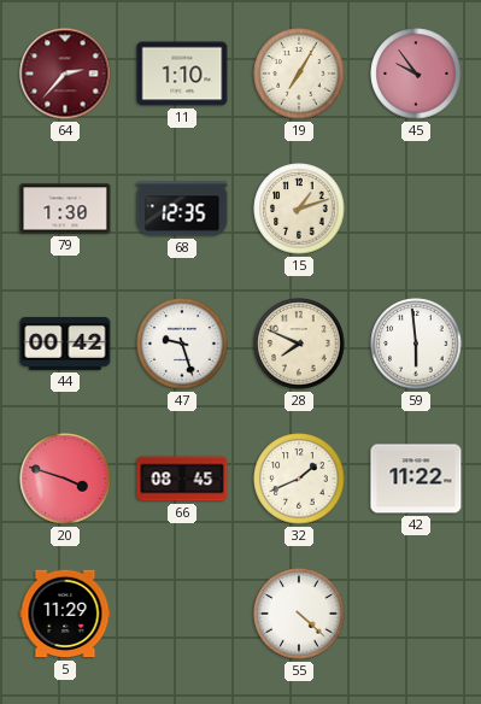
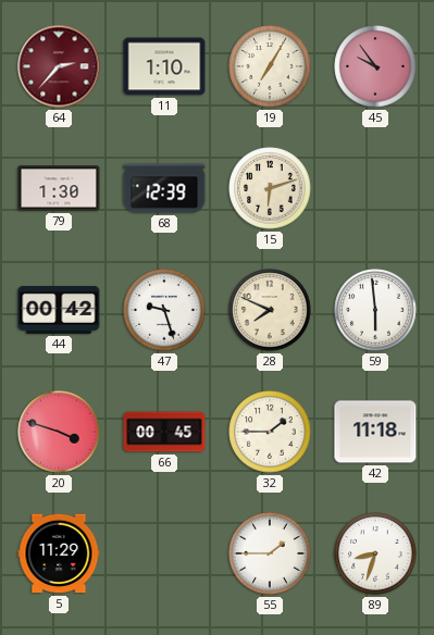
68: 12:35 -> 12:39 (164, 188)
15: 1:12 -> 6:12 (270, 188)
66: 08:45 -> 00:45 (164, 432)
32: 1:41 -> 1:45 (270, 432)
42: 11:22 -> 11:18 (375, 432)
55: 4:22 -> 1:45 (270, 553)
89: none -> 8:33 (375, 553)
